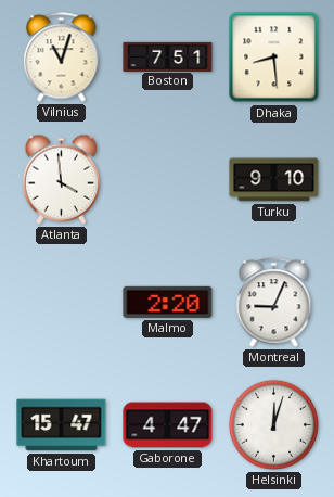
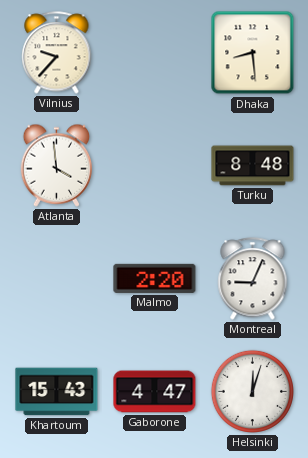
Vilnius: 11:03 -> 9:37 (57, 53)
Boston: 7:51 -> none (168, 56)
Turku: 9:10 -> 8:48 (253, 166)
Khartoum: 15:47 -> 15:43 (57, 392)
